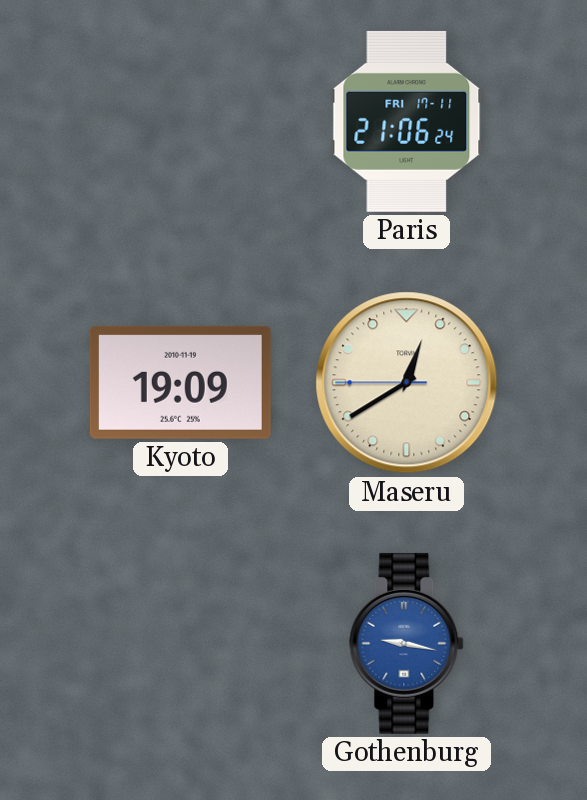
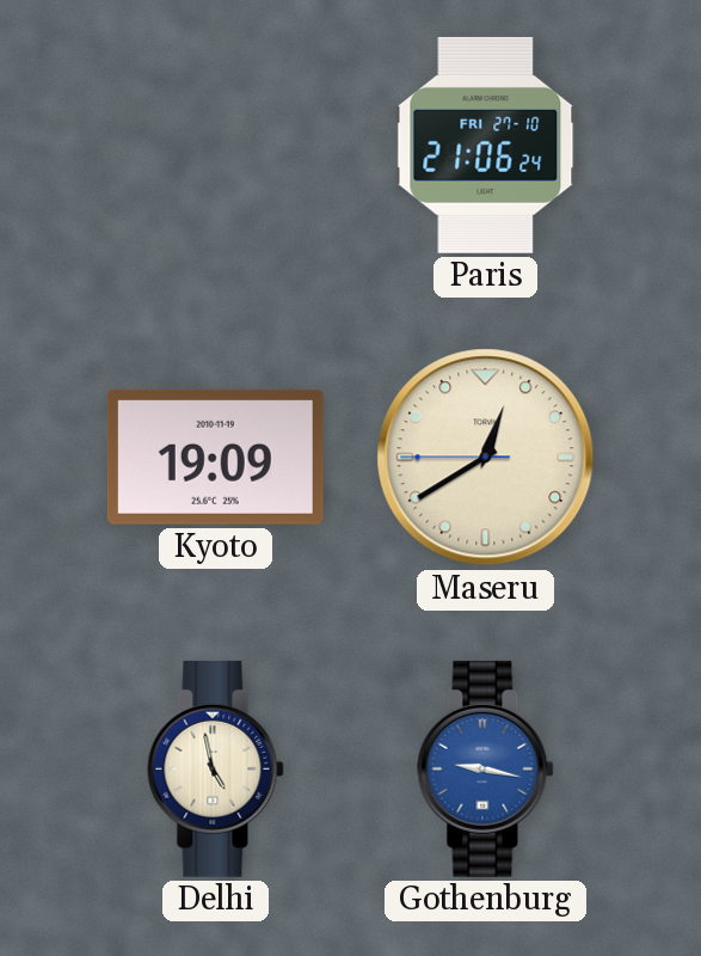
Paris date: FRI 17-11 -> FRI 27-10 (486, 145)
Delhi: none -> 4:58 (216, 768)
